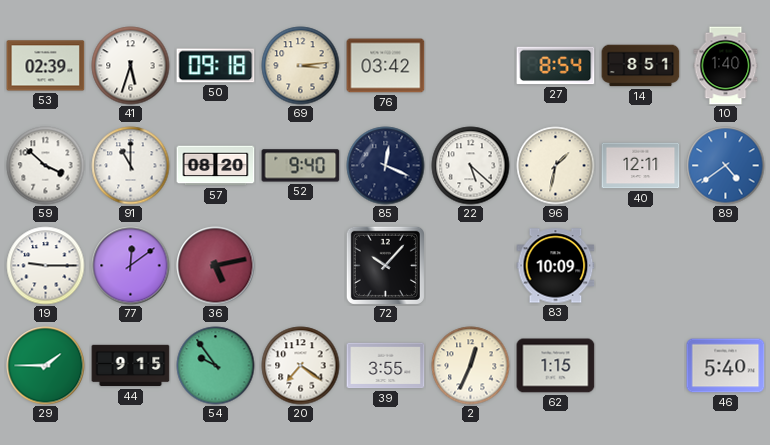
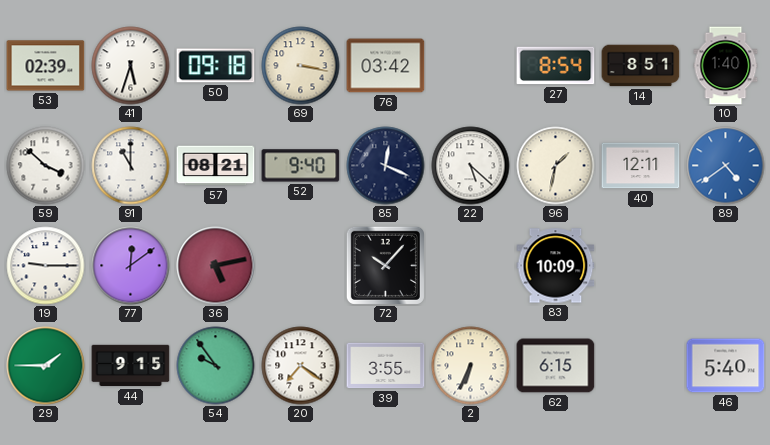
69: 3:14 -> 3:17 (301, 66)
57: 08:20 -> 08:21 (216, 166)
2: 12:34 -> 6:34 (471, 366)
62: 1:15 -> 6:15 (556, 366)
